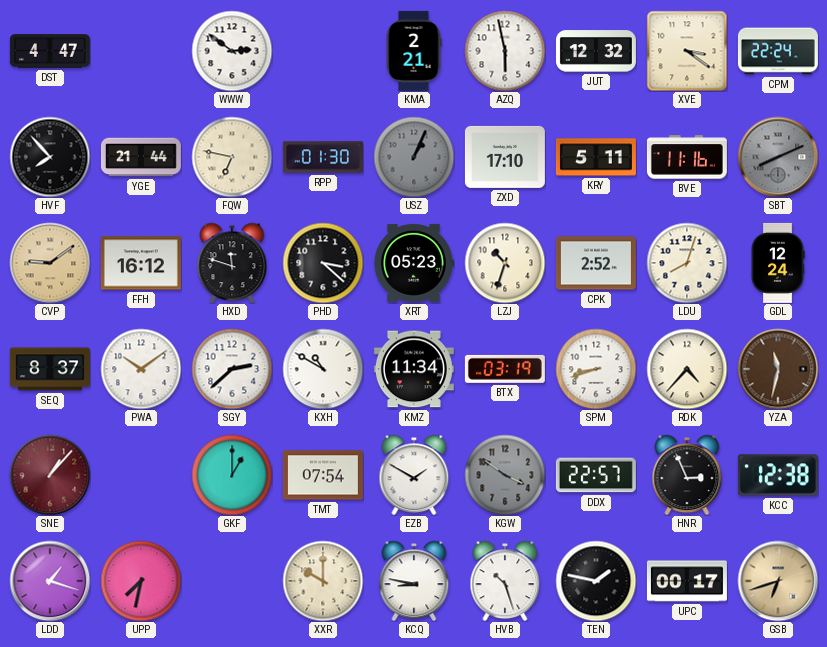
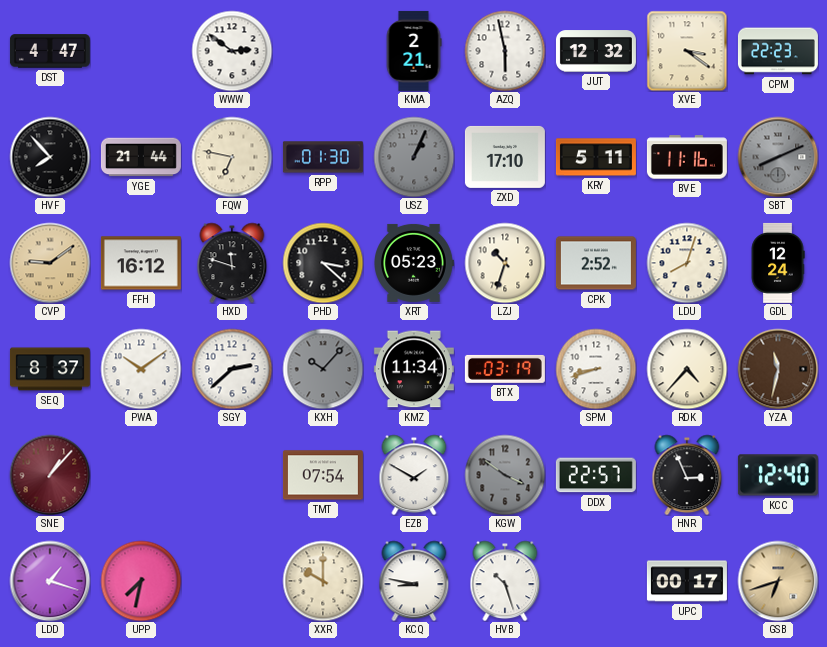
CPM: 22:24 -> 22:23 (778, 51)
KXH: 10:50 -> 10:07 (323, 369)
KXH dial: white -> grey (323, 369)
GKF: 1:00 -> none (232, 475)
KCC: 12:38 -> 12:40 (778, 475)
TEN: 1:47 -> none (596, 581)
